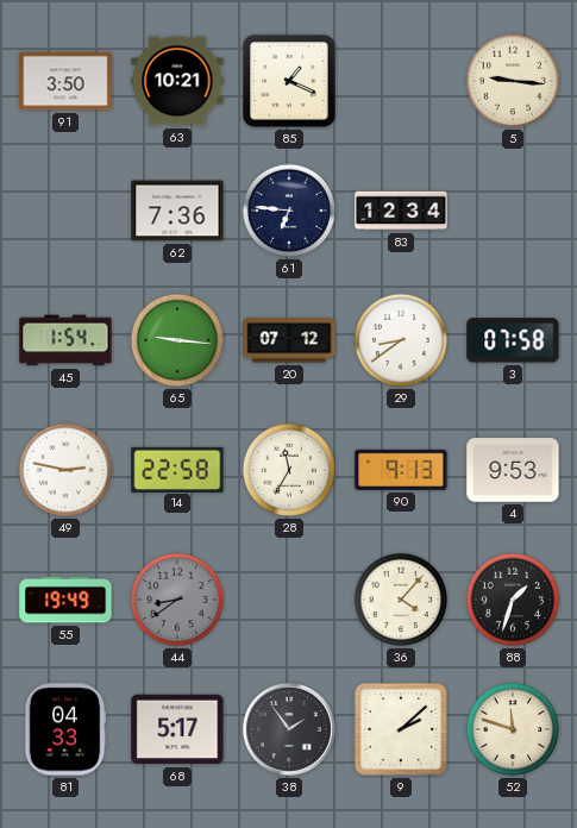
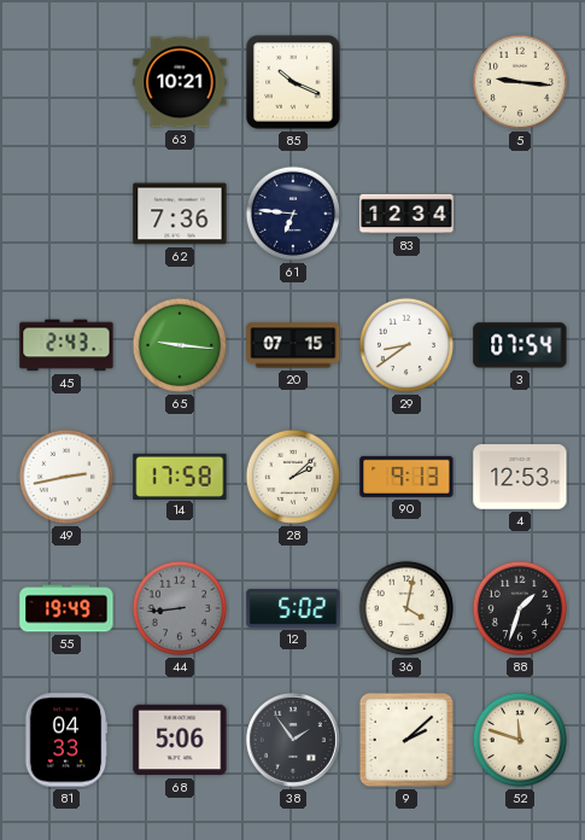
91: 3:50 -> none (65, 81)
85: 1:19 -> 10:19 (293, 82)
45: 1:54 -> 2:43 (66, 345)
20: 07:12 -> 07:15 (293, 345)
3: 07:58 -> 07:54 (520, 345)
49: 2:47 -> 2:43 (66, 477)
14: 22:58 -> 17:58 (180, 476)
28: 11:35 -> 2:08 (293, 477)
4: 9:53 -> 12:53 (520, 477)
44: 8:39 -> 8:44 (180, 608)
12: none -> 5:02 (293, 608)
36: 4:07 -> 4:02 (406, 608)
68: 5:17 -> 5:06 (180, 740)
